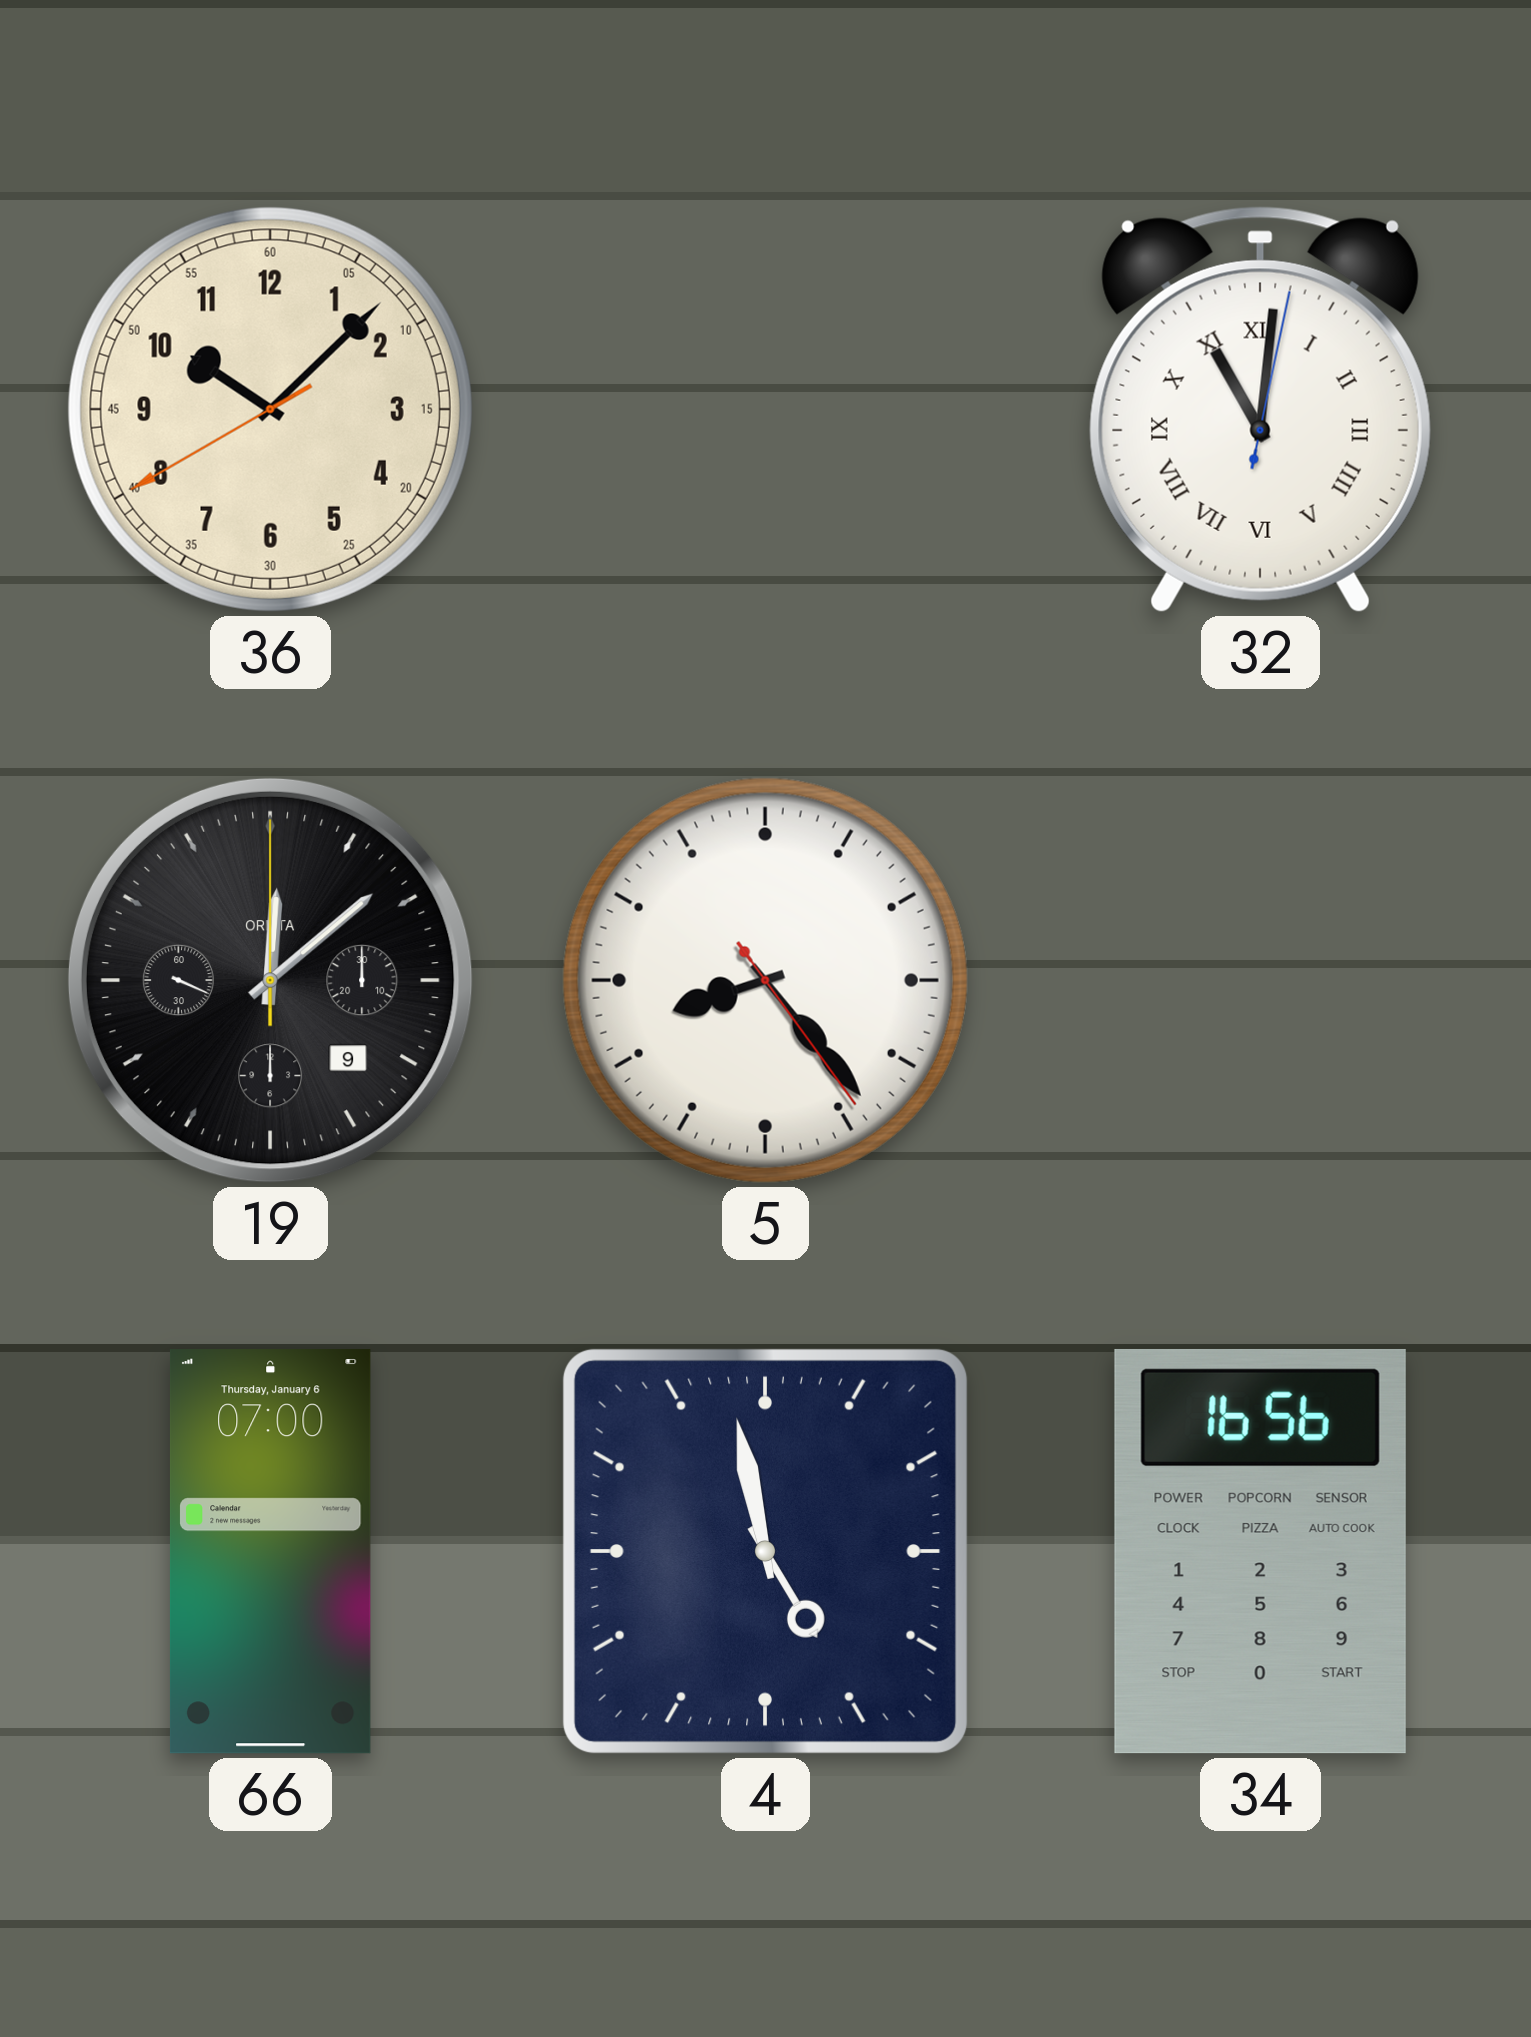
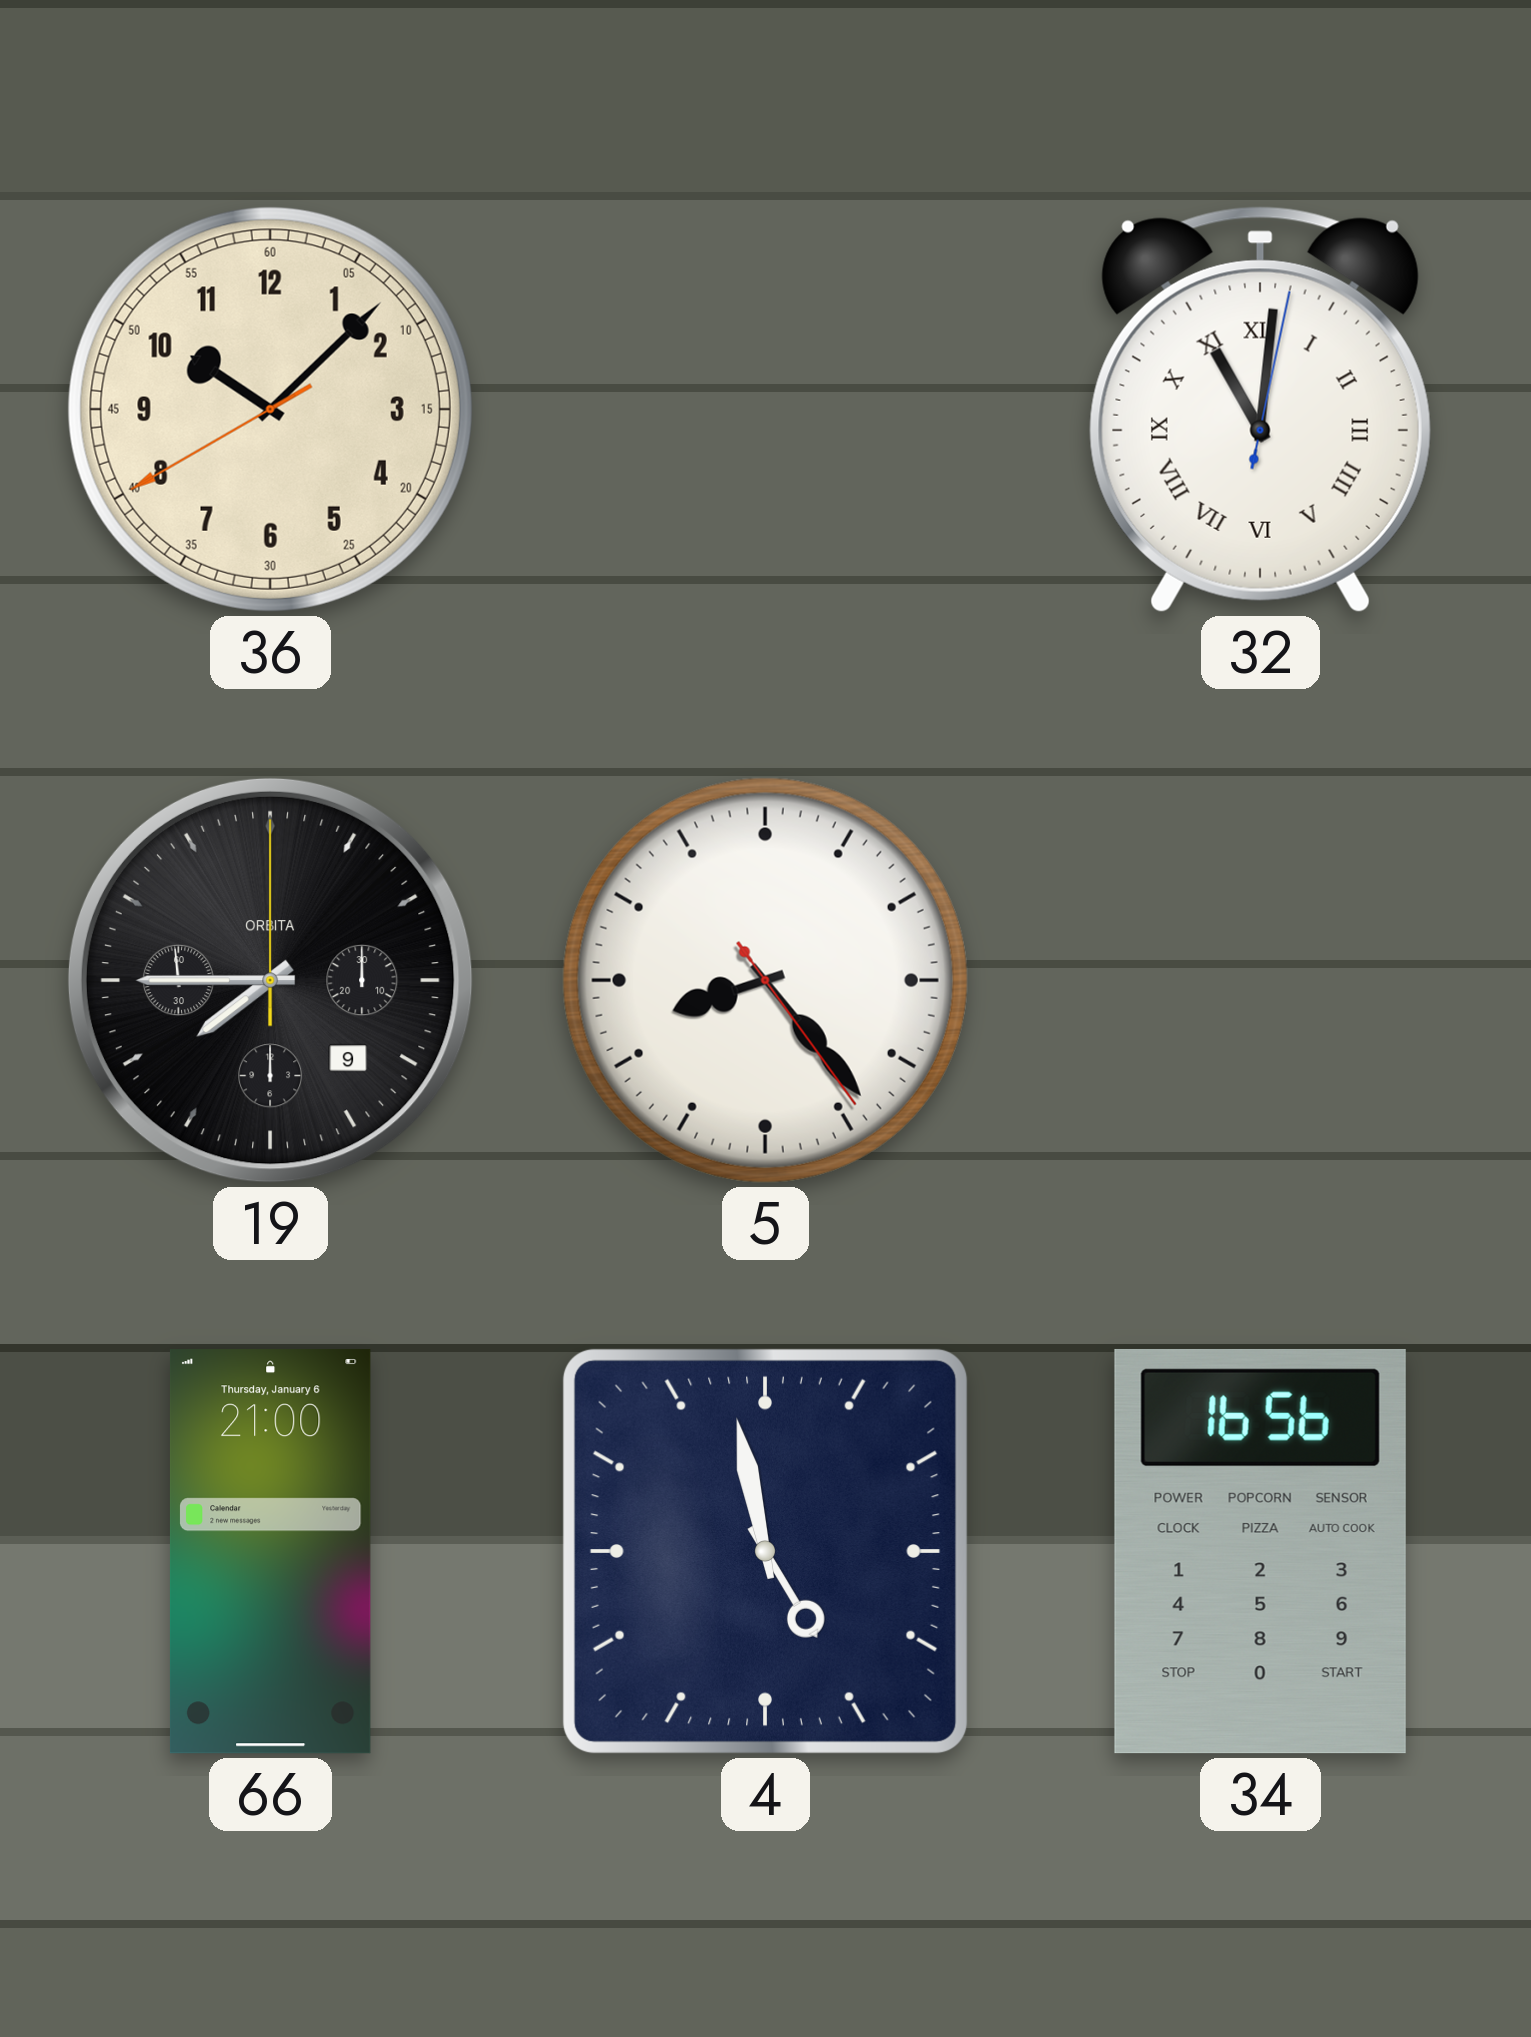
19: 12:08 -> 7:44 (270, 980)
66: 07:00 -> 21:00 (270, 1552)
